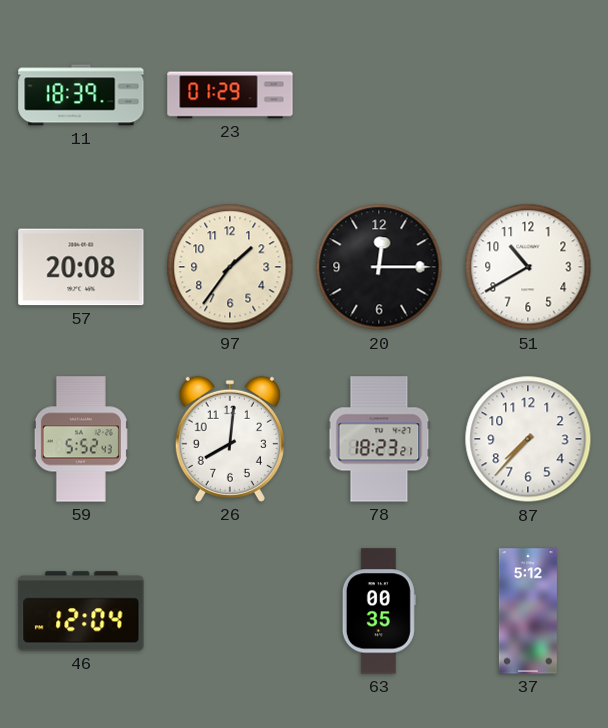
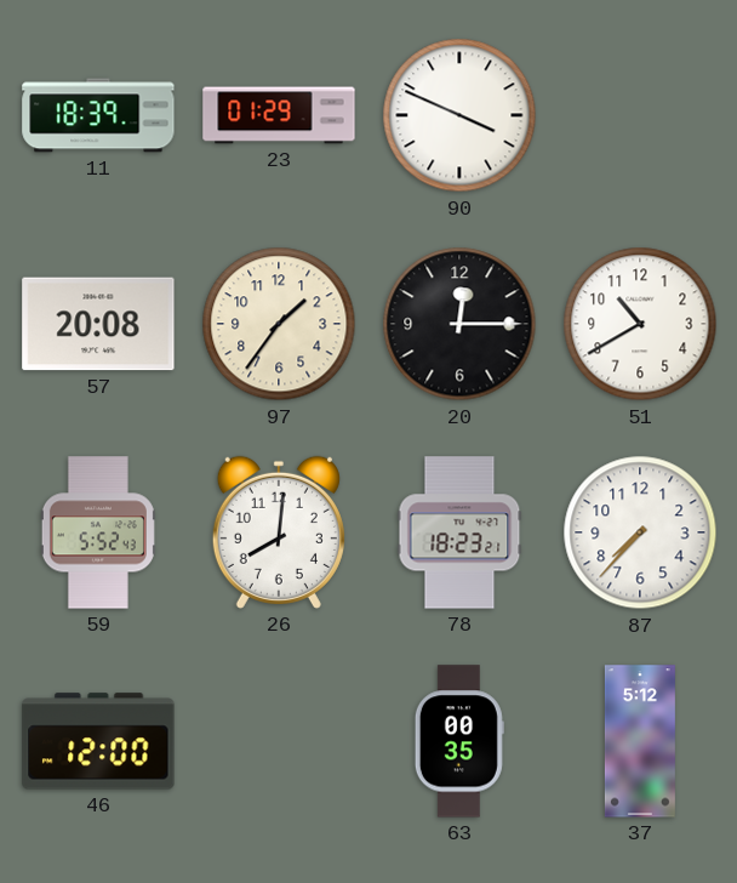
90: none -> 3:49 (459, 115)
46: 12:04 -> 12:00 (98, 741)
